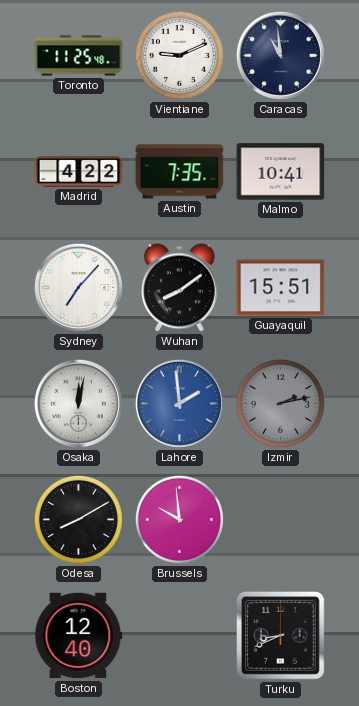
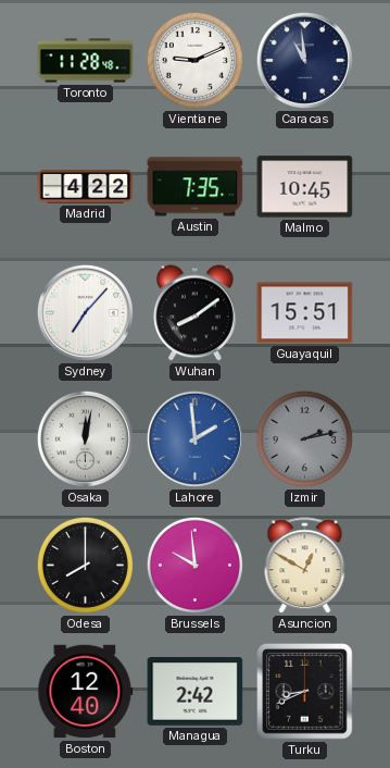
Toronto: 11:25 -> 11:28 (86, 61)
Malmo: 10:41 -> 10:45 (305, 187)
Odesa: 8:10 -> 8:00 (85, 565)
Asuncion: none -> 12:50 (305, 566)
Managua: none -> 2:42 (196, 692)
